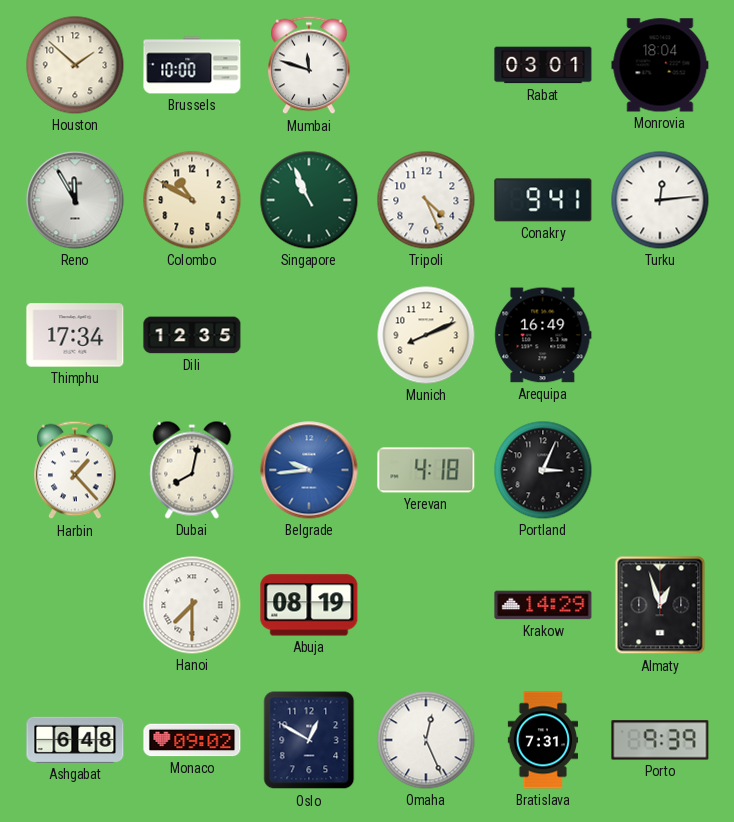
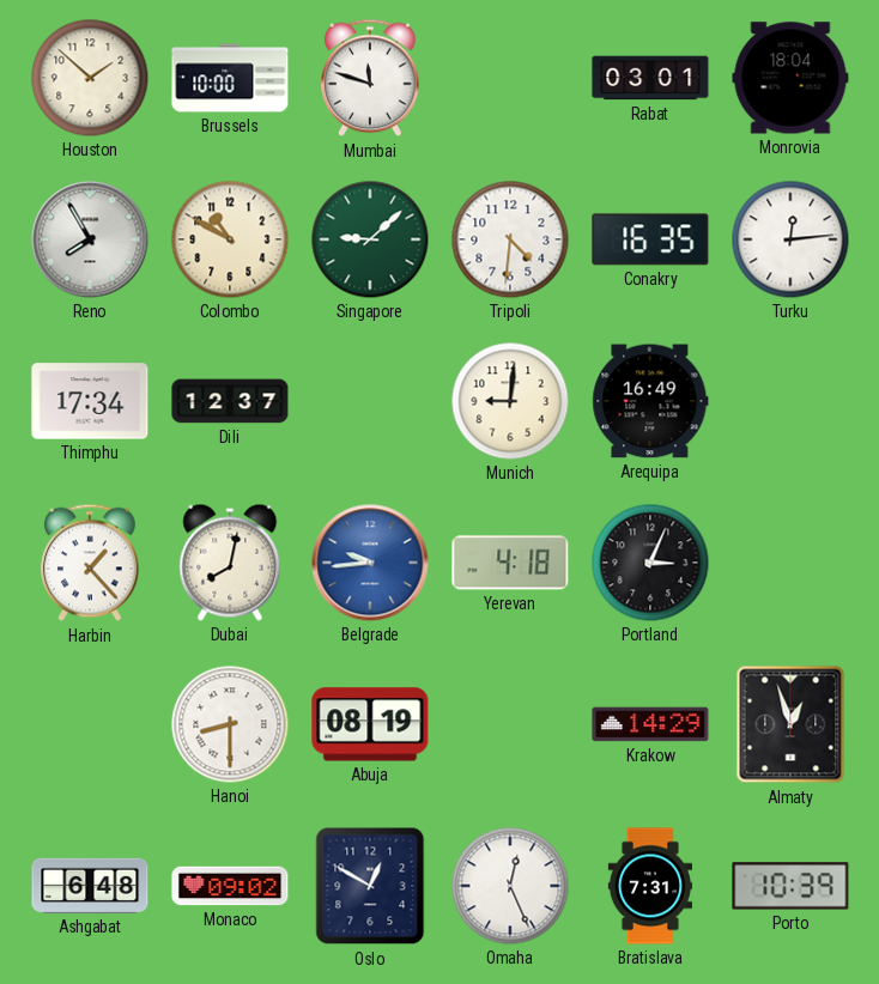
Reno: 11:55 -> 7:55 (90, 239)
Singapore: 10:56 -> 9:08 (370, 239)
Tripoli: 4:26 -> 4:31 (510, 239)
Conakry: 9:41 -> 16:35 (650, 239)
Dili: 12:35 -> 12:37 (230, 401)
Munich: 8:11 -> 9:01 (510, 401)
Hanoi: 7:30 -> 8:30 (230, 724)
Porto: 9:39 -> 10:39 (790, 886)
